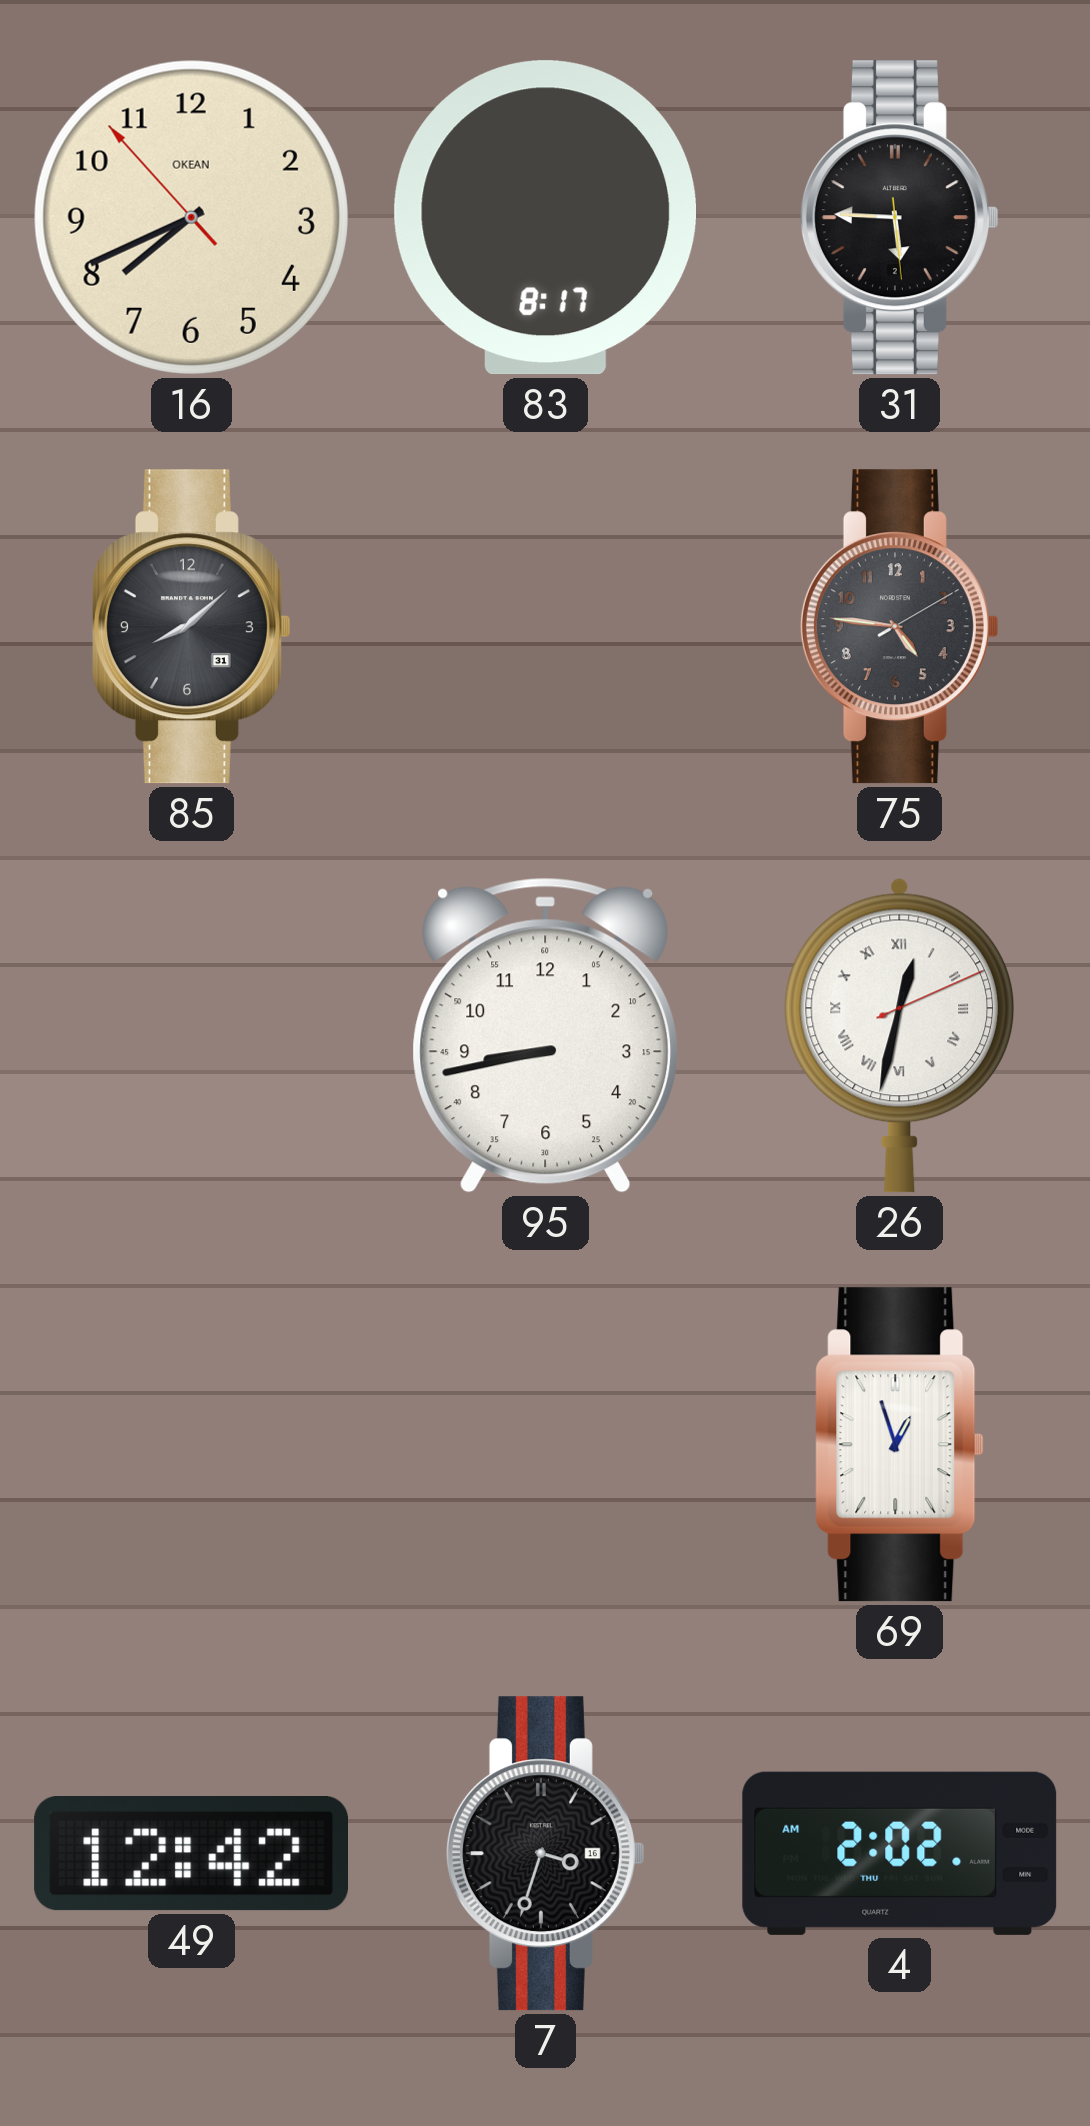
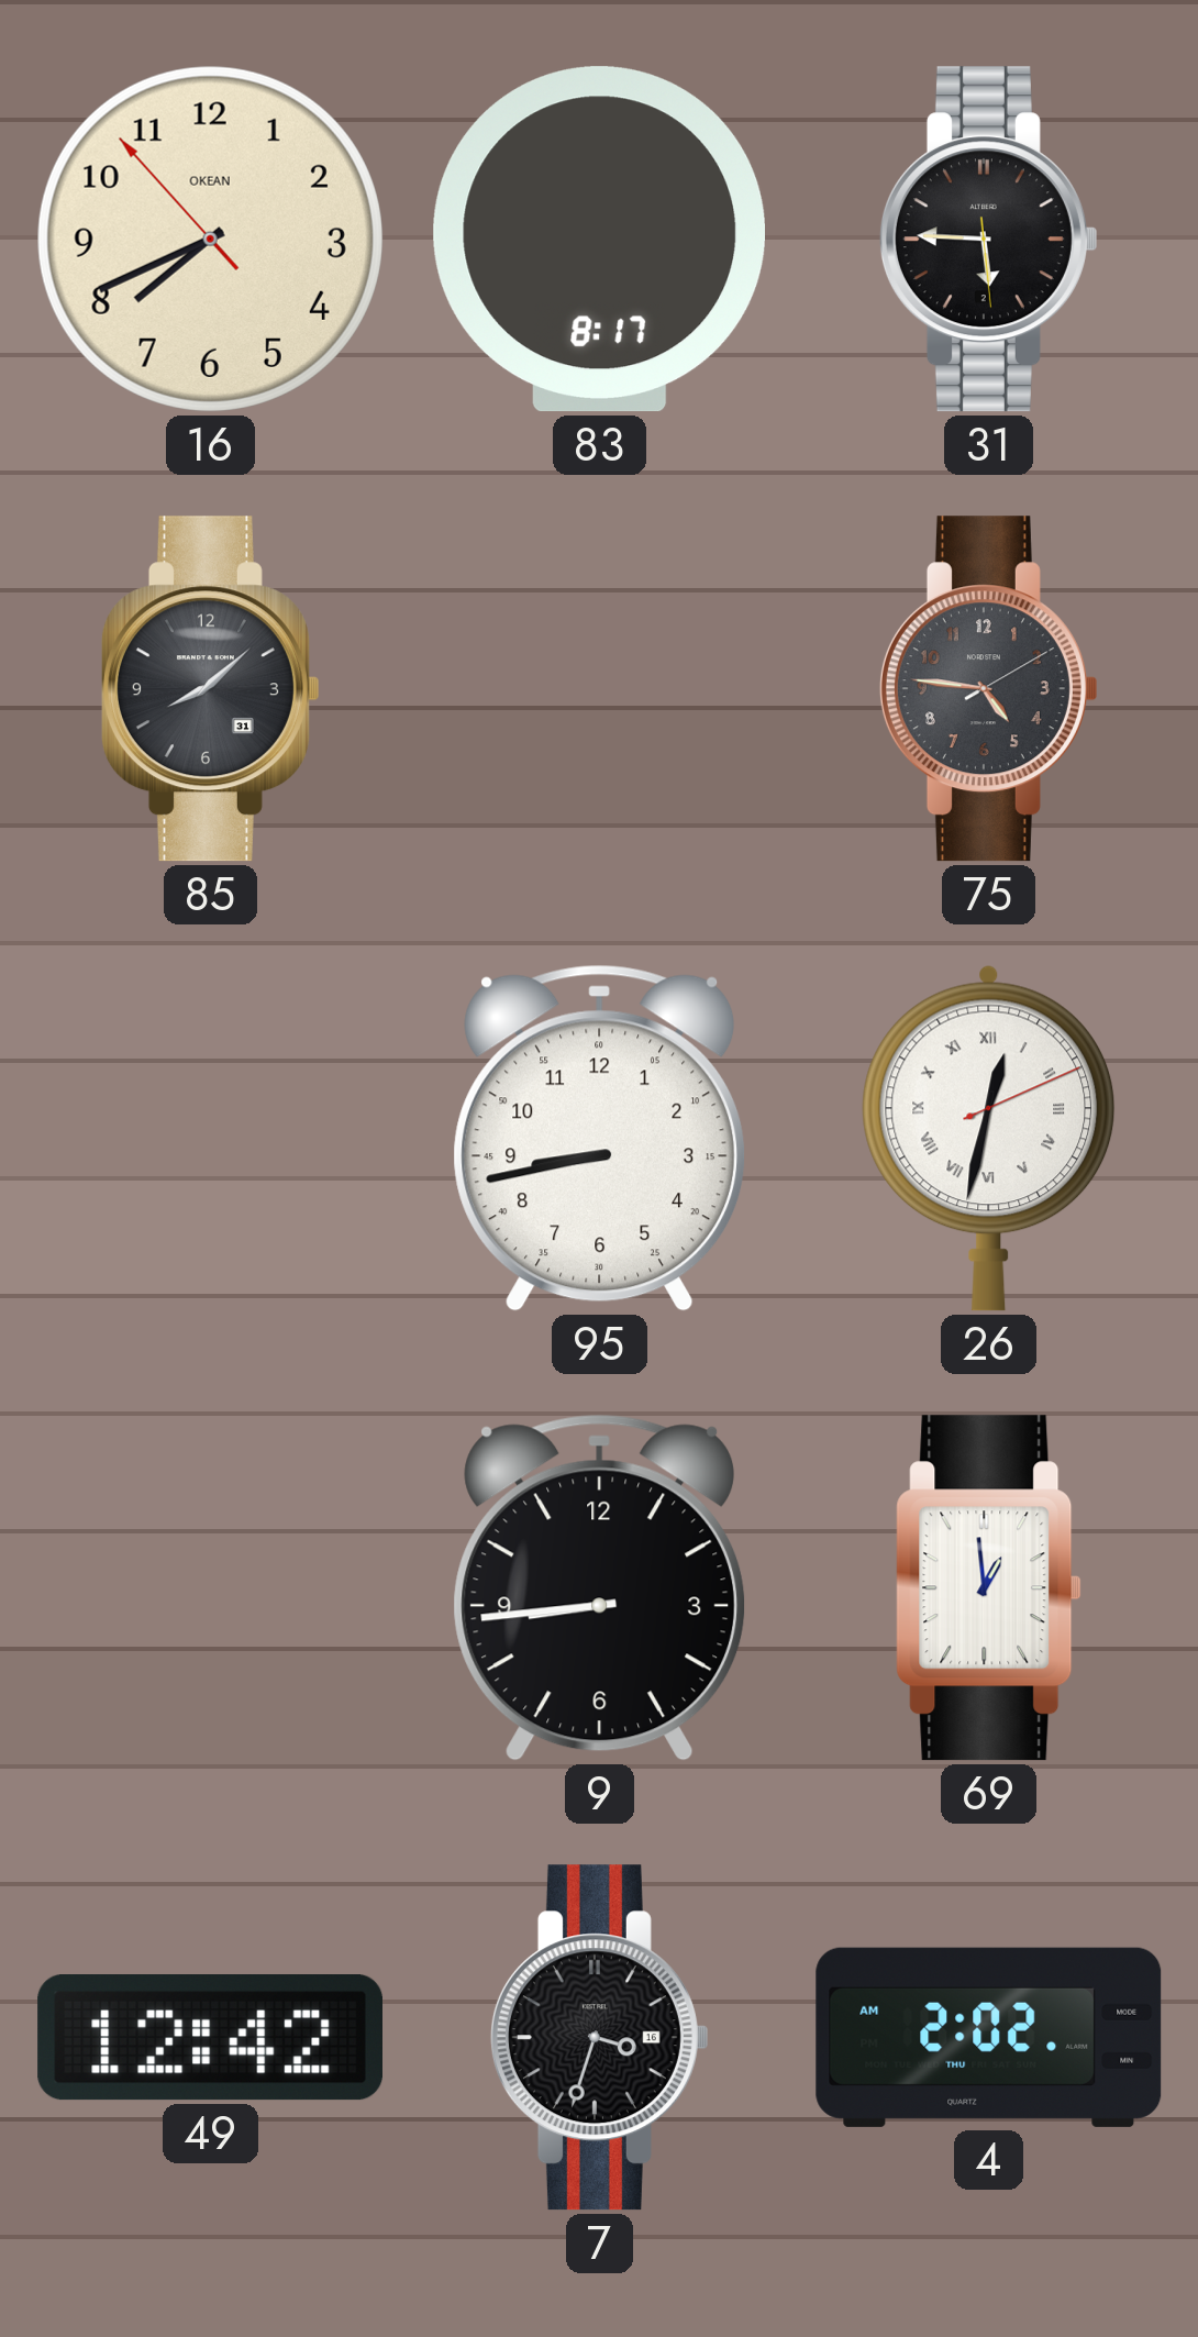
9: none -> 8:44 (600, 1587)
69: 12:57 -> 12:59 (989, 1588)
